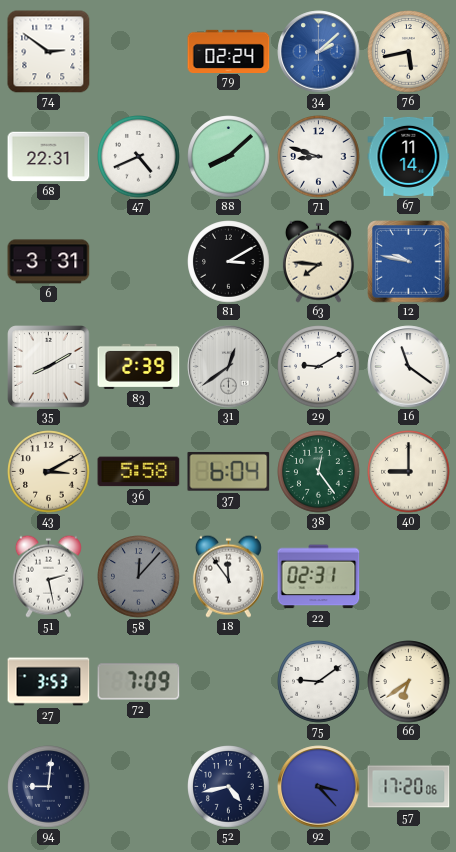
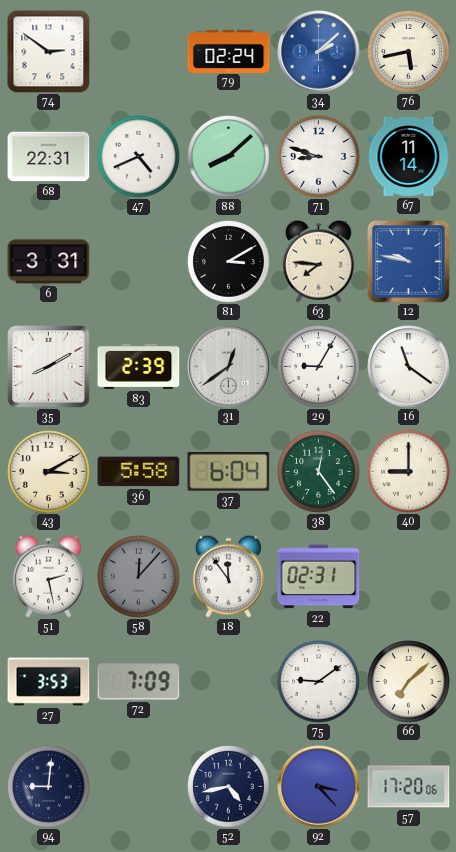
29: 9:10 -> 9:05 (319, 367)
66: 6:39 -> 7:08 (409, 682)
